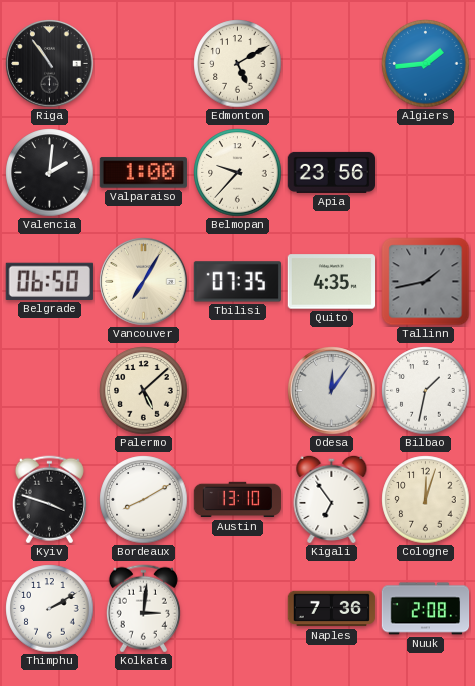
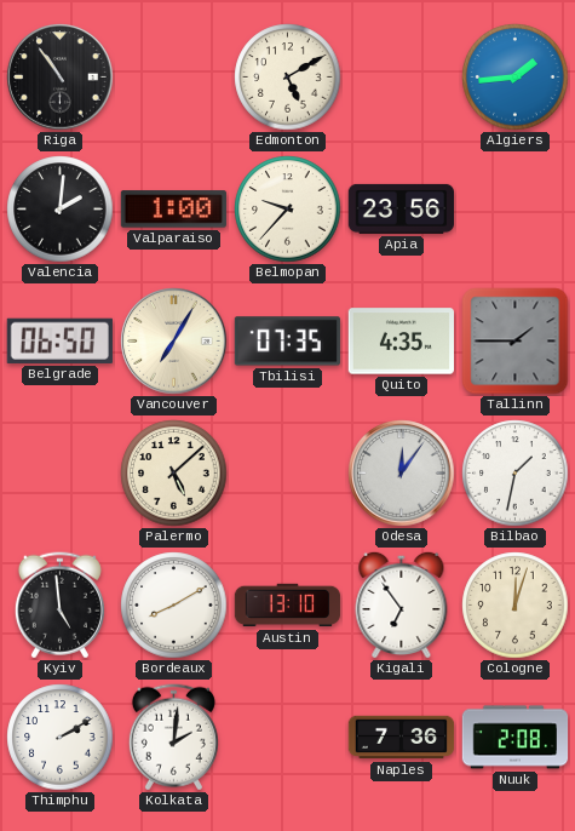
Tallinn: 1:43 -> 1:45 (516, 342)
Kyiv: 3:48 -> 4:59 (59, 606)
Kolkata: 3:01 -> 2:01 (173, 738)
